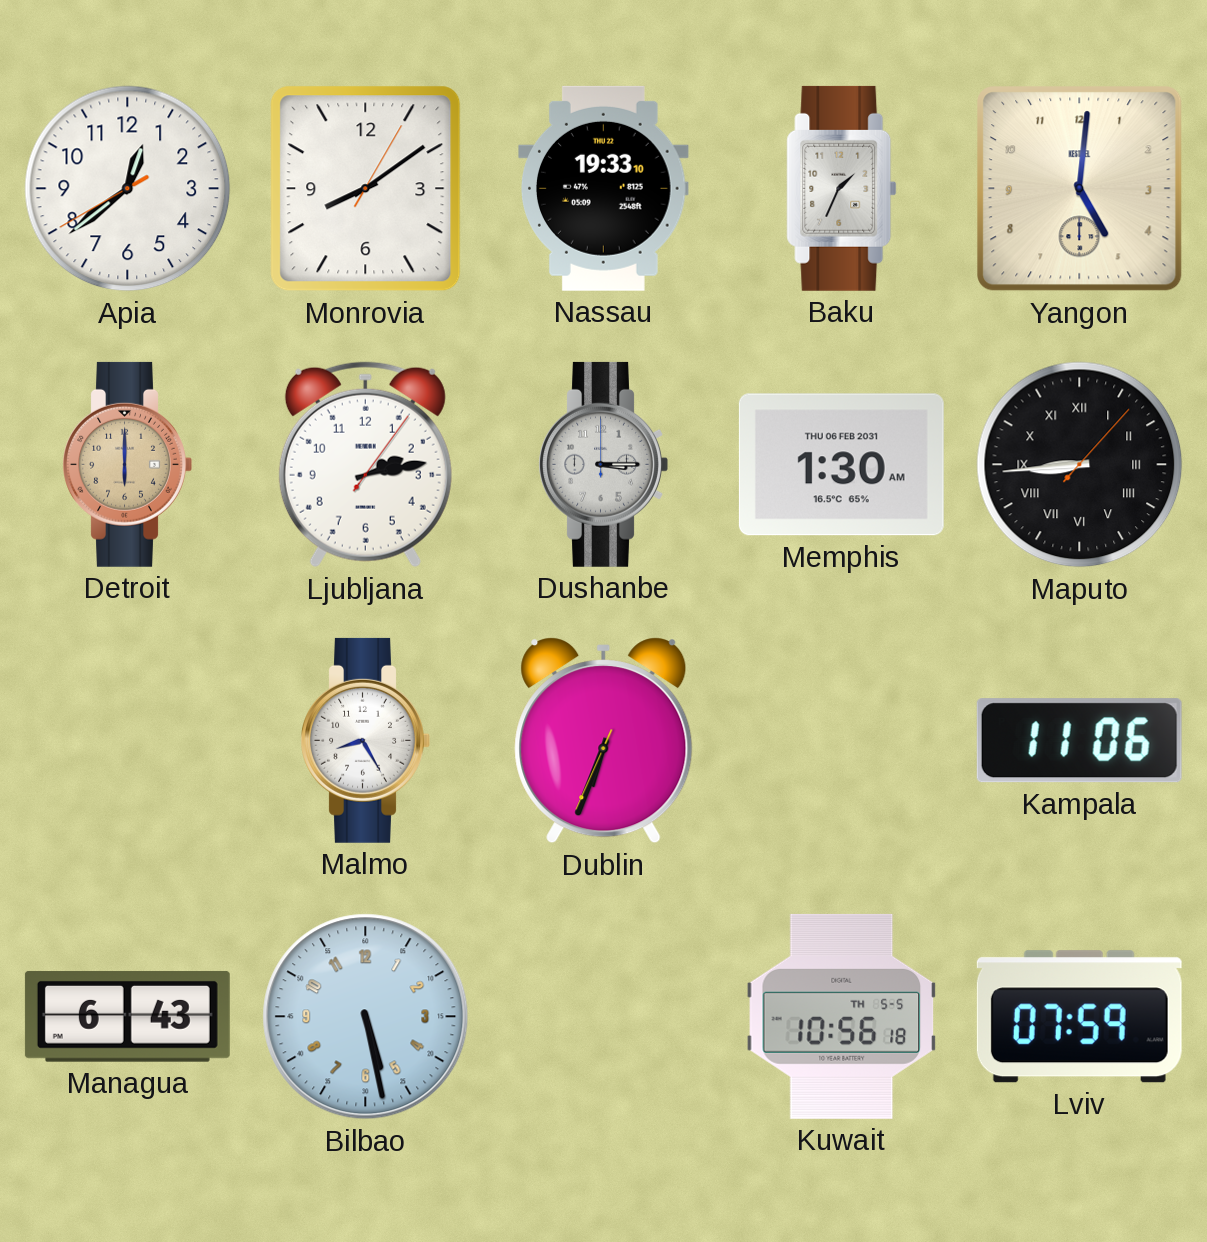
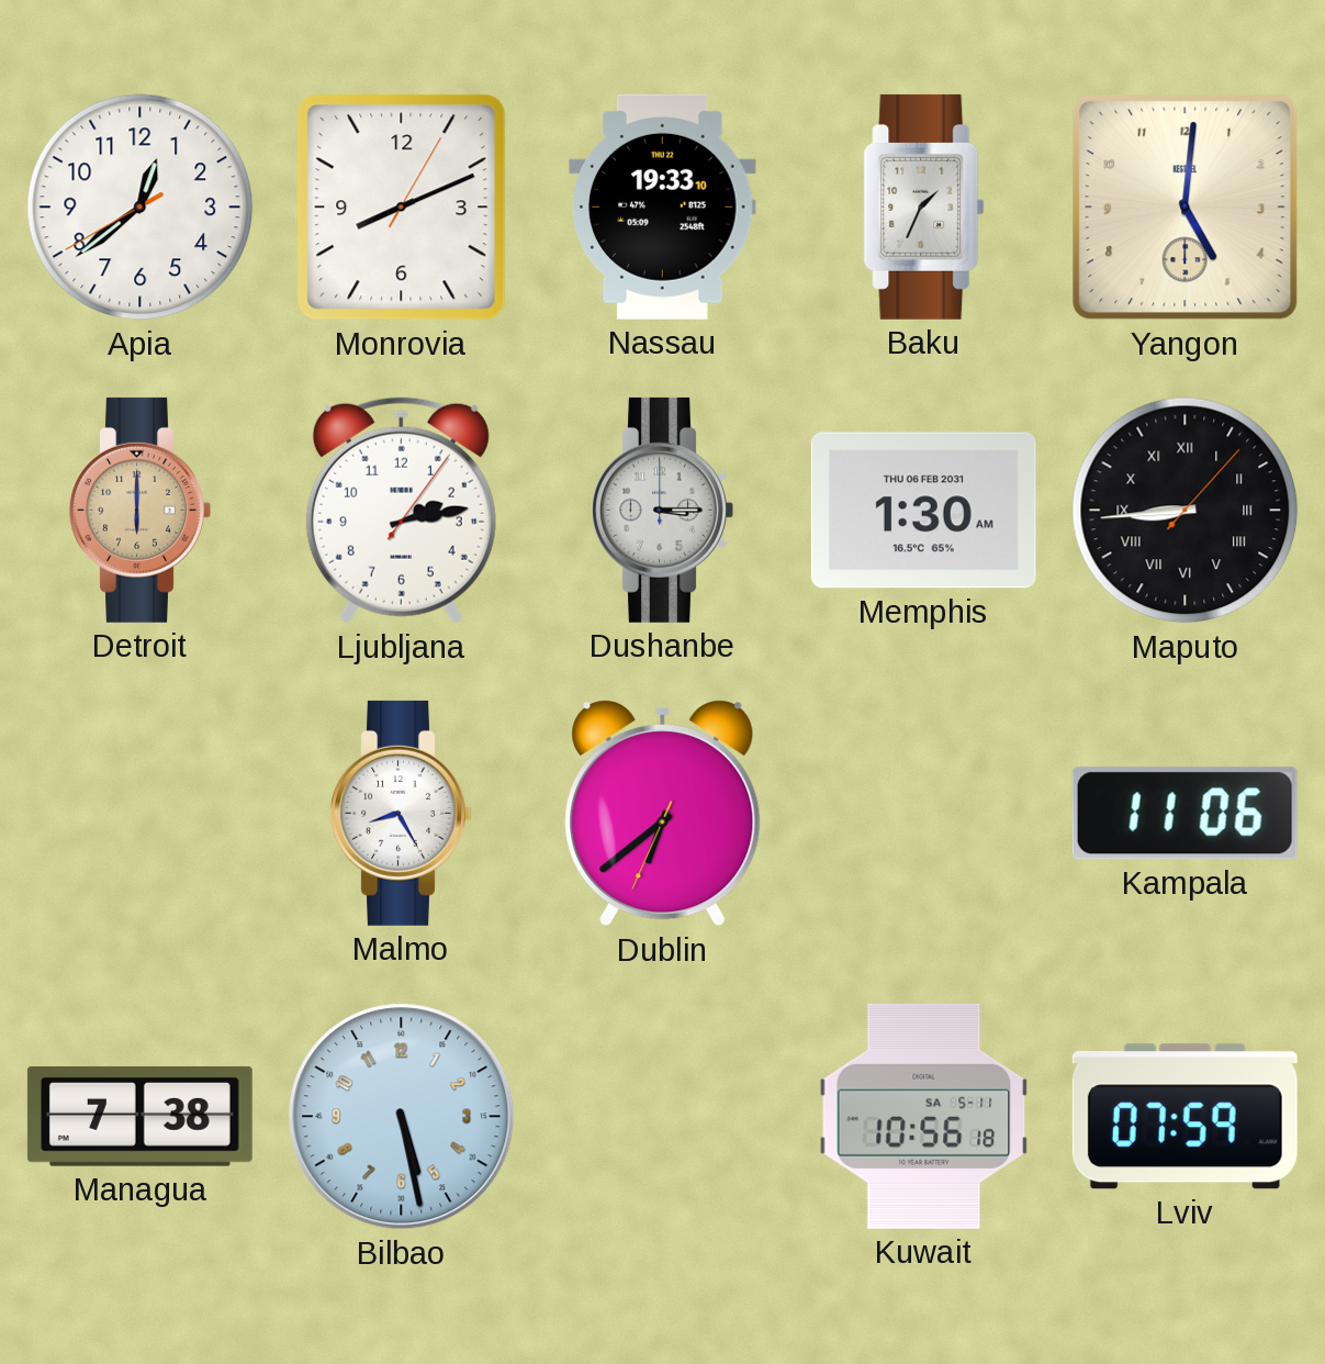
Monrovia: 8:09 -> 8:11 (402, 208)
Dublin: 6:33 -> 6:38 (663, 814)
Managua: 6:43 -> 7:38 (139, 1116)
Kuwait date: TH 5-5 -> SA 5-11 (924, 1116)
